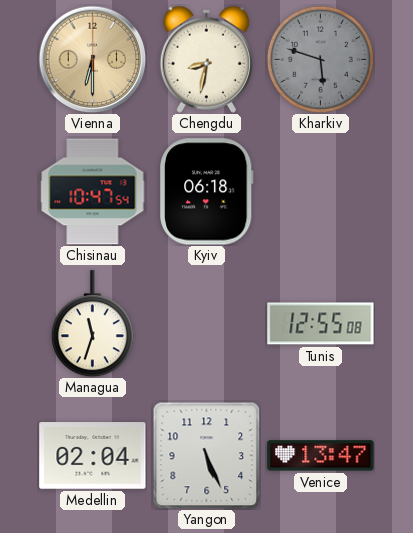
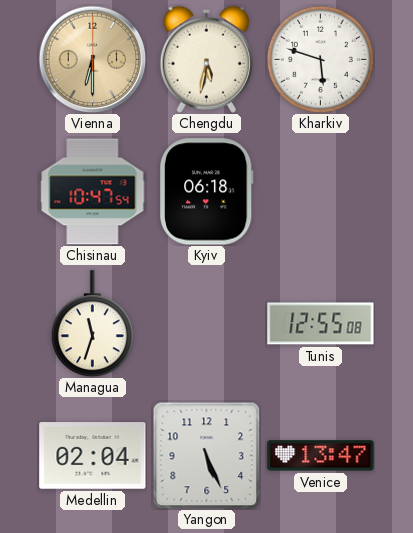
Chengdu: 8:32 -> 5:32 (206, 59)
Kharkiv dial: grey -> white (320, 59)
